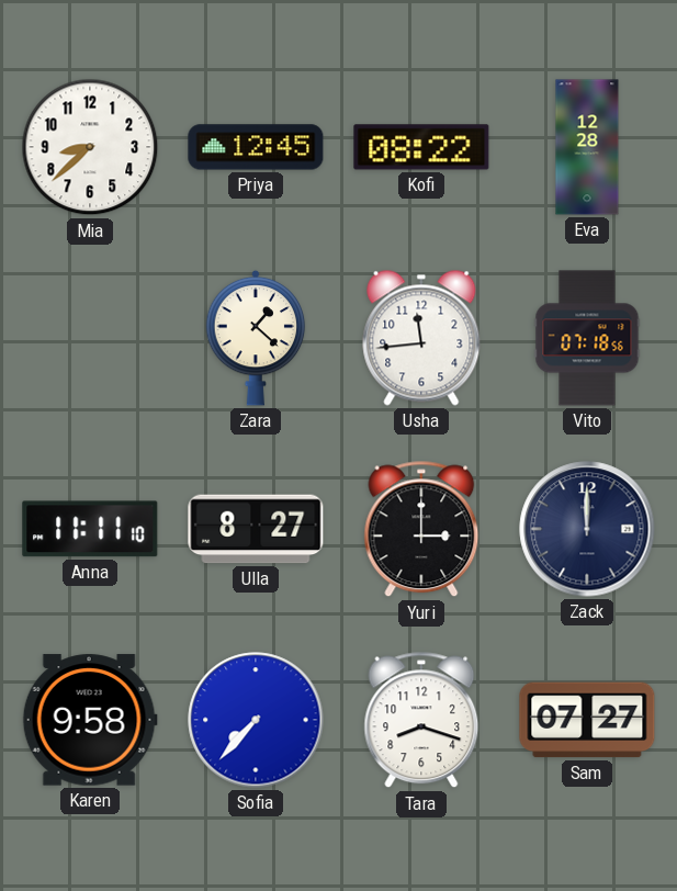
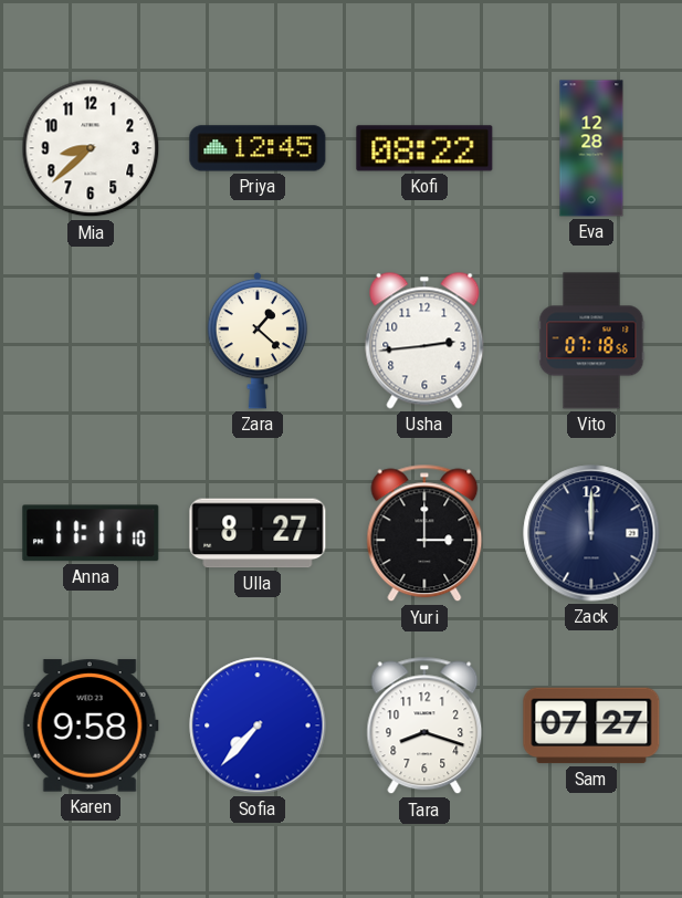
Usha: 11:44 -> 2:44 (424, 341)
